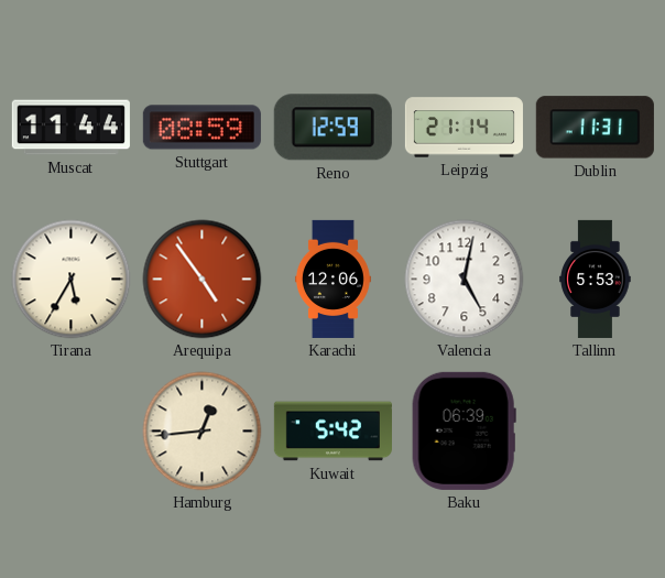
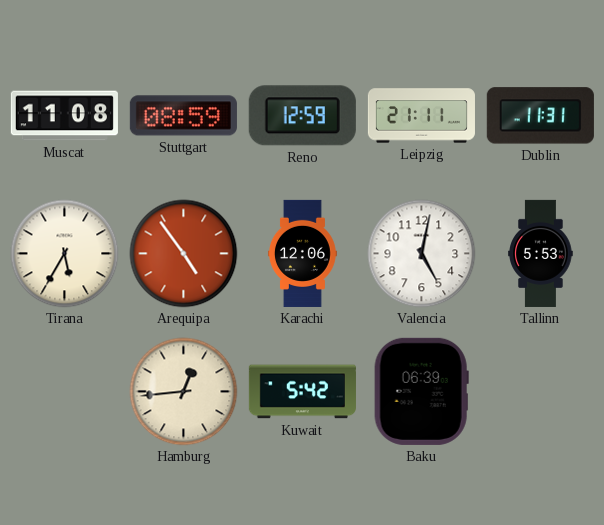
Muscat: 11:44 -> 11:08 (64, 116)
Leipzig: 21:14 -> 21:11 (421, 116)
